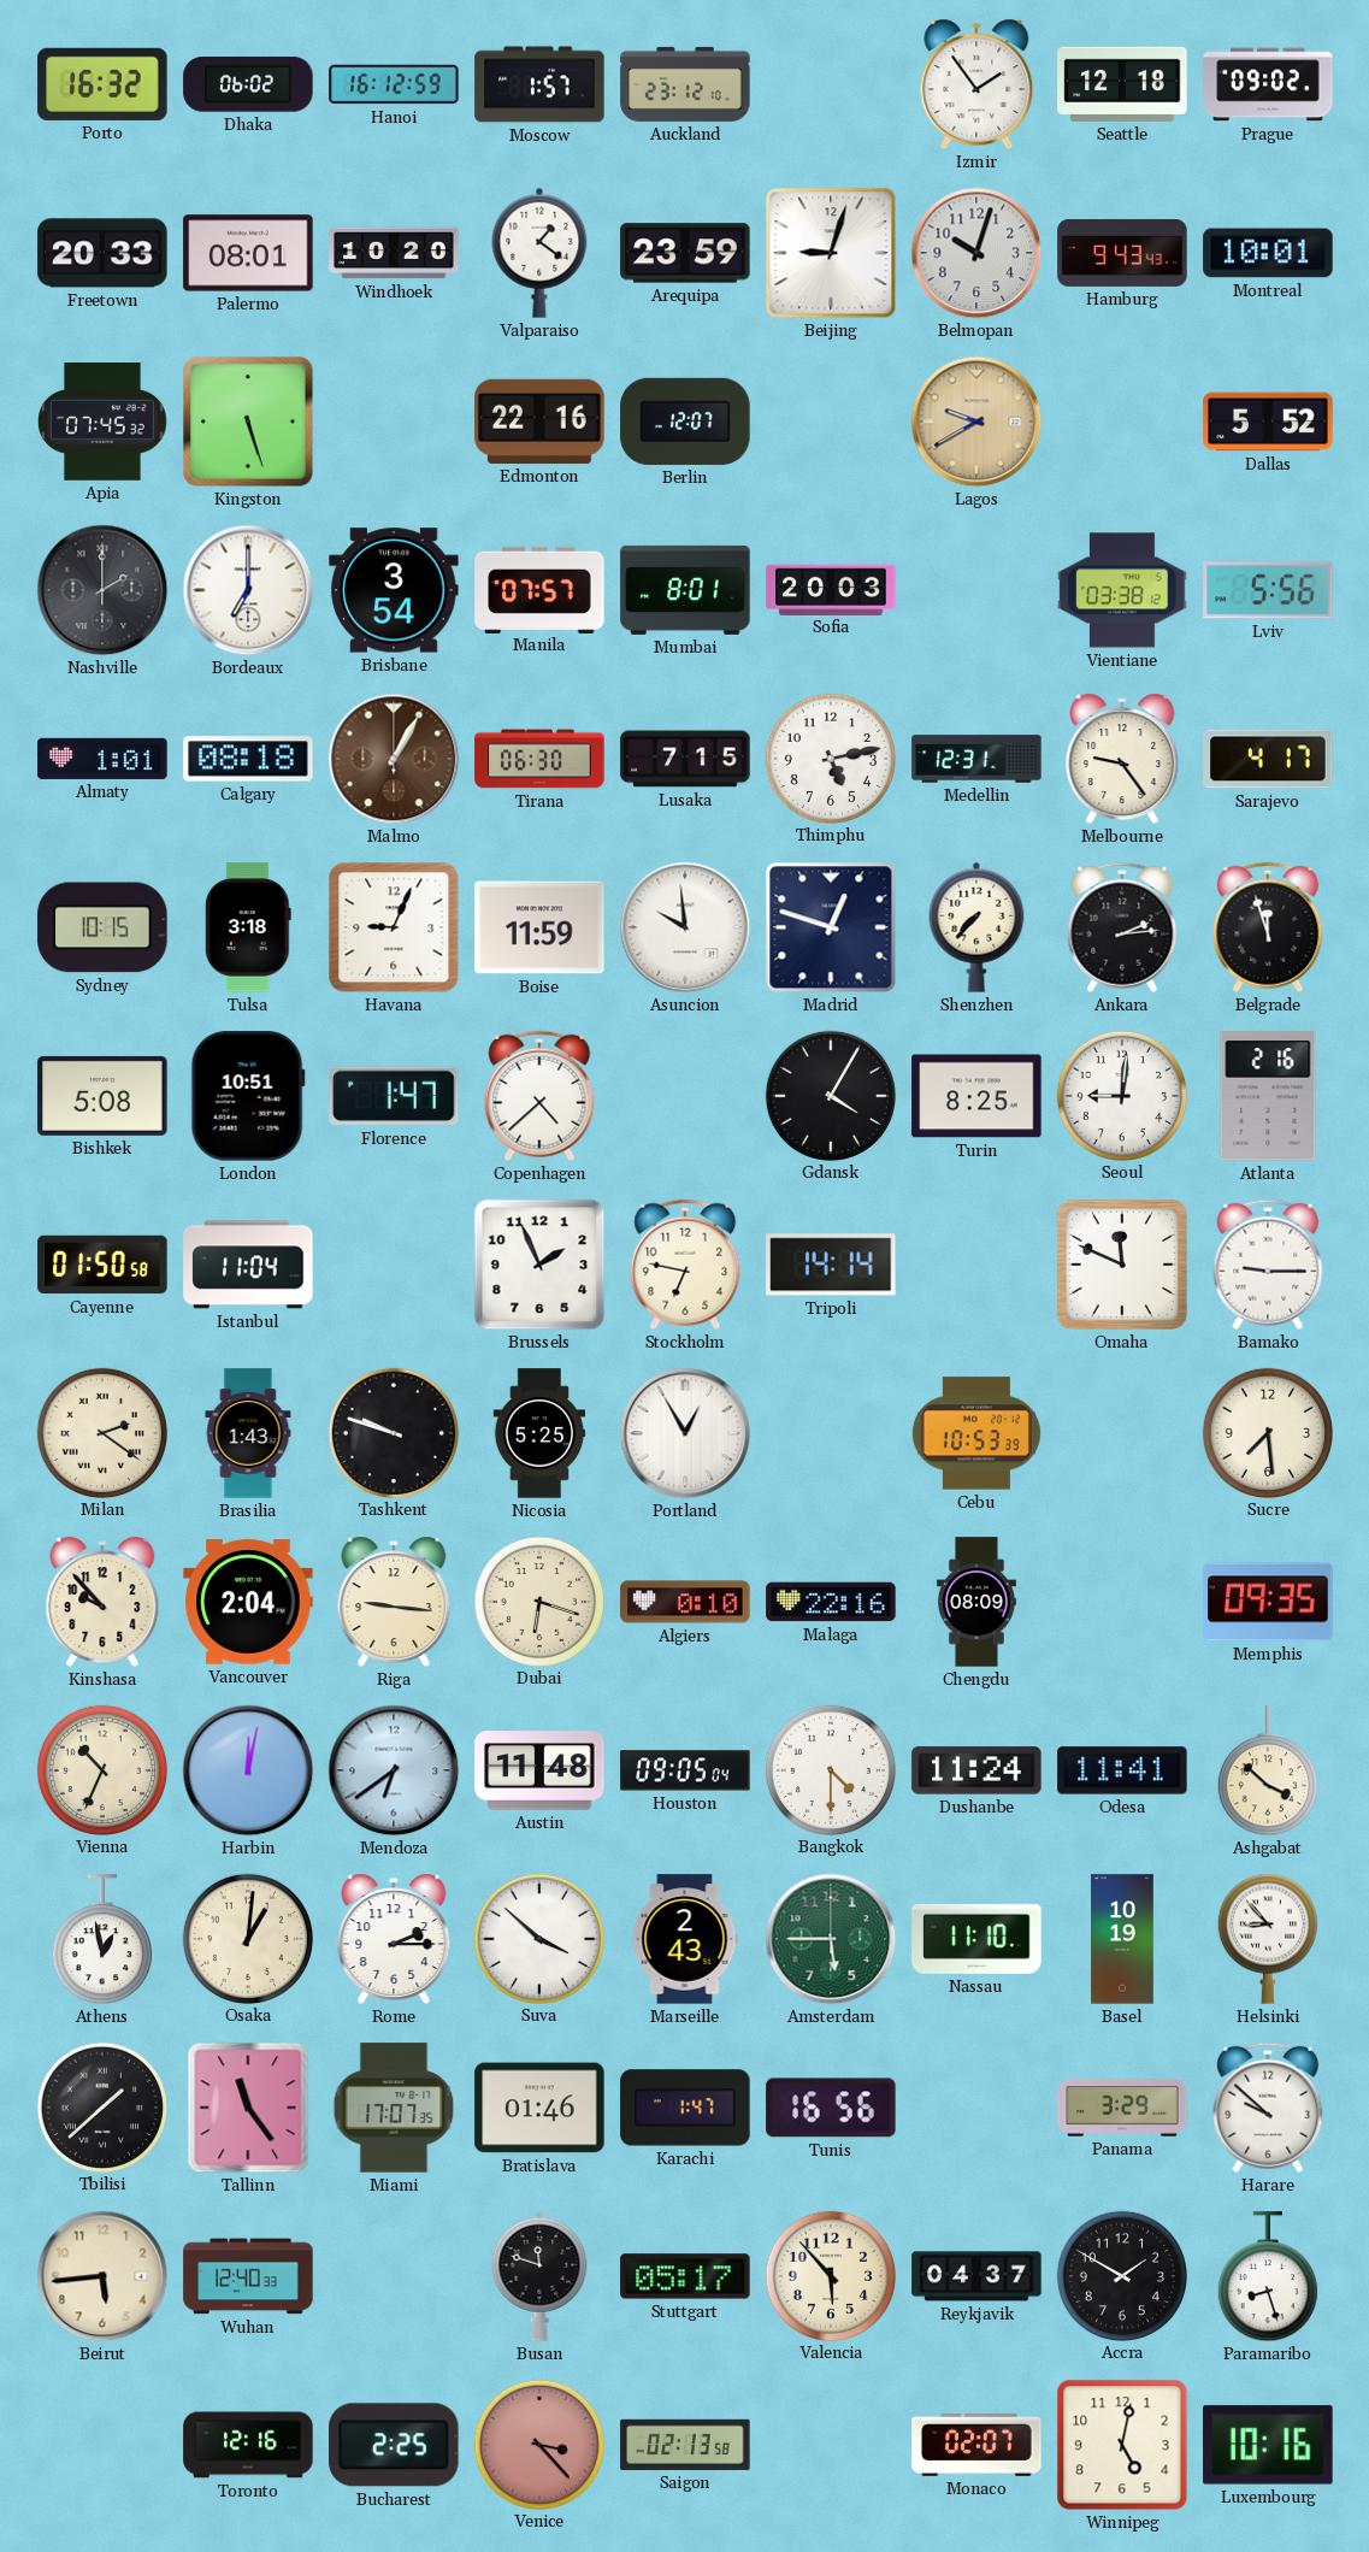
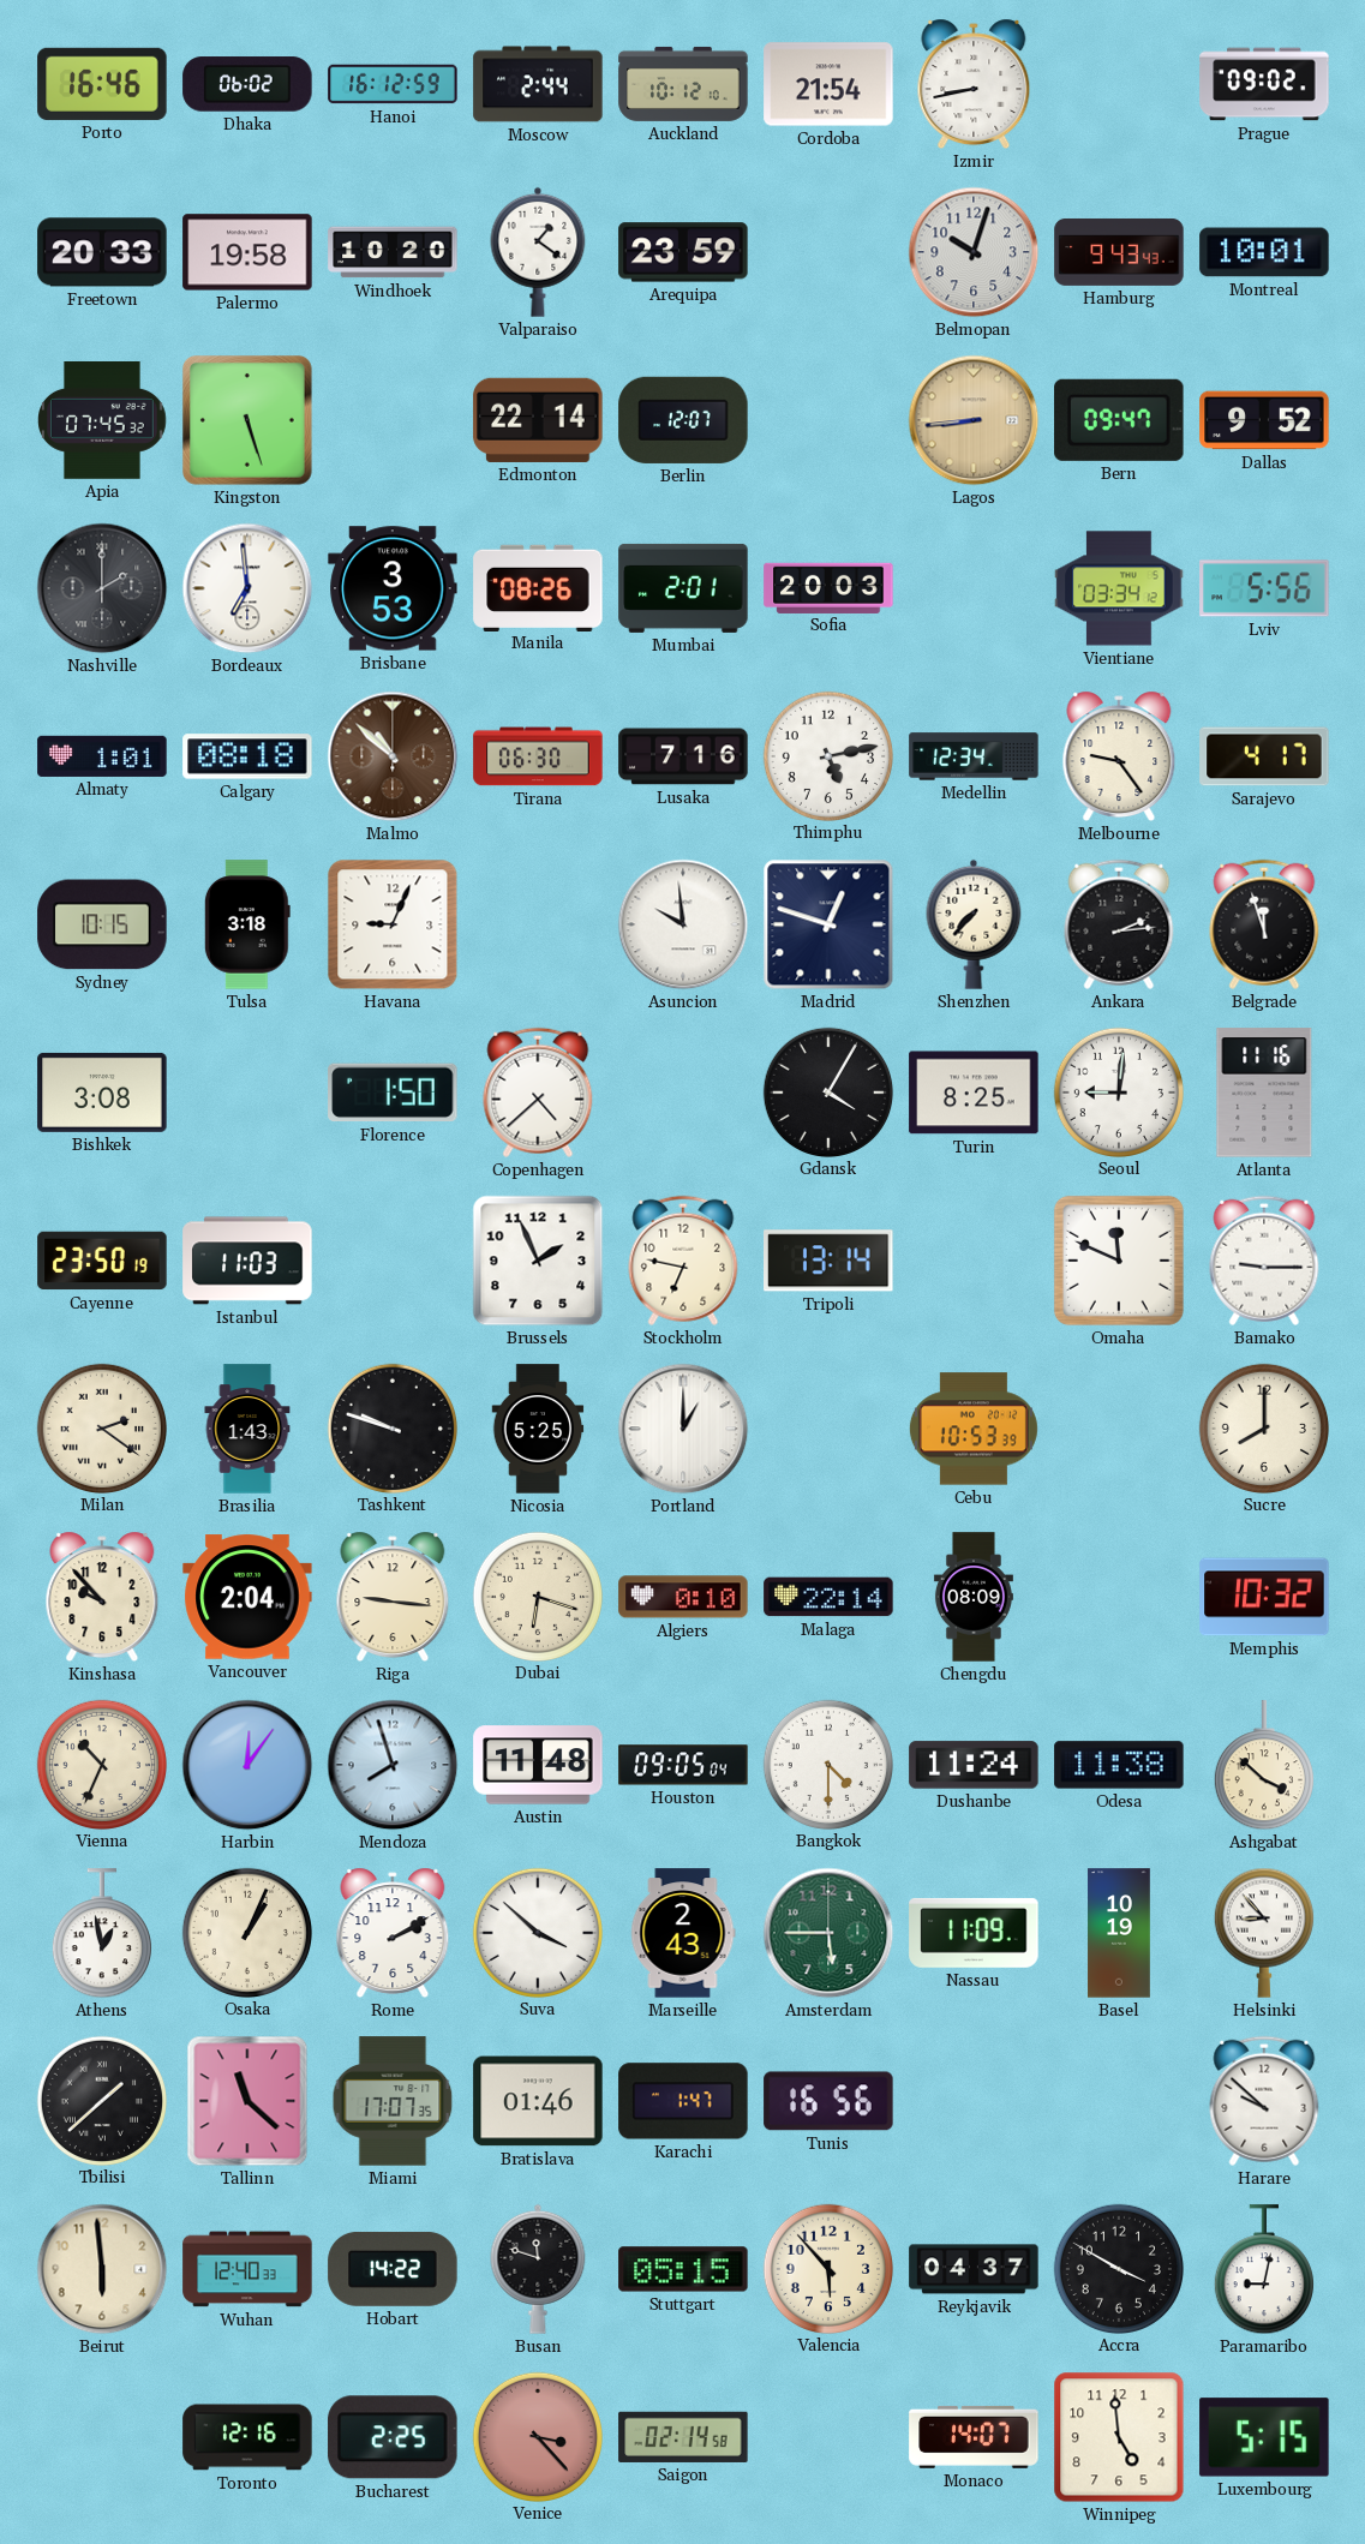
Porto: 16:32 -> 16:46 (102, 84)
Moscow: 1:57 -> 2:44 (538, 84)
Auckland: 23:12 -> 10:12 (683, 84)
Cordoba: none -> 21:54 (828, 84)
Izmir: 1:54 -> 8:43 (974, 84)
Seattle: 12:18 -> none (1122, 84)
Palermo: 08:01 -> 19:58 (247, 252)
Beijing: 9:03 -> none (831, 253)
Edmonton: 22:16 -> 22:14 (538, 420)
Lagos: 9:40 -> 8:44 (974, 420)
Bern: none -> 09:47 (1119, 420)
Dallas: 5:52 -> 9:52 (1264, 420)
Bordeaux: 7:00 -> 6:59 (247, 588)
Brisbane: 3:54 -> 3:53 (393, 588)
Manila: 07:57 -> 08:26 (538, 587)
Mumbai: 8:01 -> 2:01 (683, 588)
Vientiane: 03:38 -> 03:34 (1119, 588)
Malmo: 1:05 -> 10:52 (393, 756)
Lusaka: 7:15 -> 7:16 (683, 756)
Medellin: 12:31 -> 12:34 (974, 756)
Boise: 11:59 -> none (539, 927)
Bishkek: 5:08 -> 3:08 (102, 1093)
London: 10:51 -> none (248, 1096)
Florence: 1:47 -> 1:50 (393, 1093)
Atlanta: 2:16 -> 11:16 (1264, 1093)
Cayenne: 01:50 -> 23:50 (102, 1261)
Istanbul: 11:04 -> 11:03 (247, 1261)
Tripoli: 14:14 -> 13:14 (828, 1261)
Portland: 12:55 -> 1:00 (683, 1429)
Sucre: 7:29 -> 8:00 (1263, 1427)
Malaga: 22:16 -> 22:14 (828, 1597)
Memphis: 09:35 -> 10:32 (1264, 1597)
Harbin: 12:02 -> 12:06 (247, 1765)
Mendoza: 6:39 -> 7:57 (393, 1765)
Odesa: 11:41 -> 11:38 (1119, 1765)
Osaka: 1:01 -> 1:04 (246, 1932)
Rome: 2:15 -> 2:10 (393, 1933)
Nassau: 11:10 -> 11:09 (974, 1933)
Tallinn: 11:24 -> 11:22 (247, 2101)
Panama: 3:29 -> none (1122, 2108)
Beirut: 5:44 -> 5:59 (102, 2269)
Hobart: none -> 14:22 (393, 2269)
Stuttgart: 05:17 -> 05:15 (683, 2269)
Accra: 1:50 -> 3:50 (1118, 2268)
Paramaribo: 8:27 -> 9:02 (1264, 2270)
Saigon: 02:13 -> 02:14 (683, 2437)
Monaco: 02:07 -> 14:07 (974, 2437)
Winnipeg: 5:02 -> 4:59 (1119, 2437)
Luxembourg: 10:16 -> 5:15 (1264, 2437)
